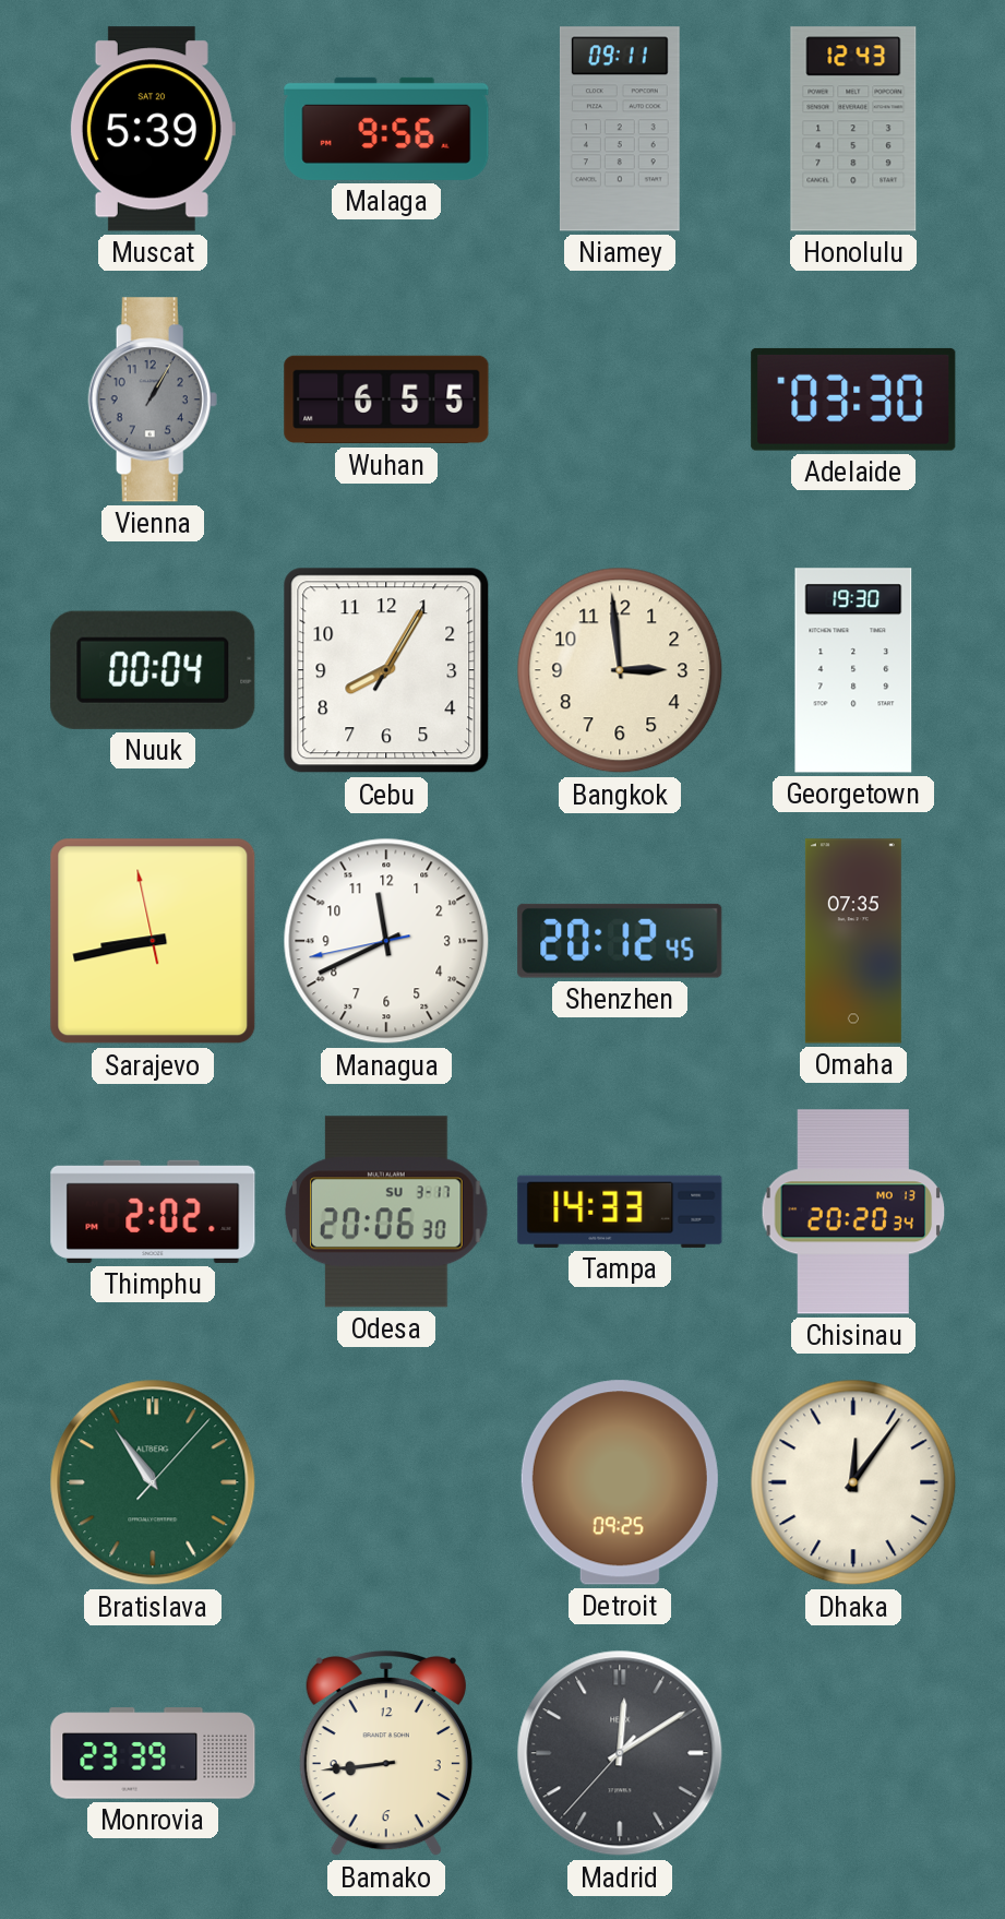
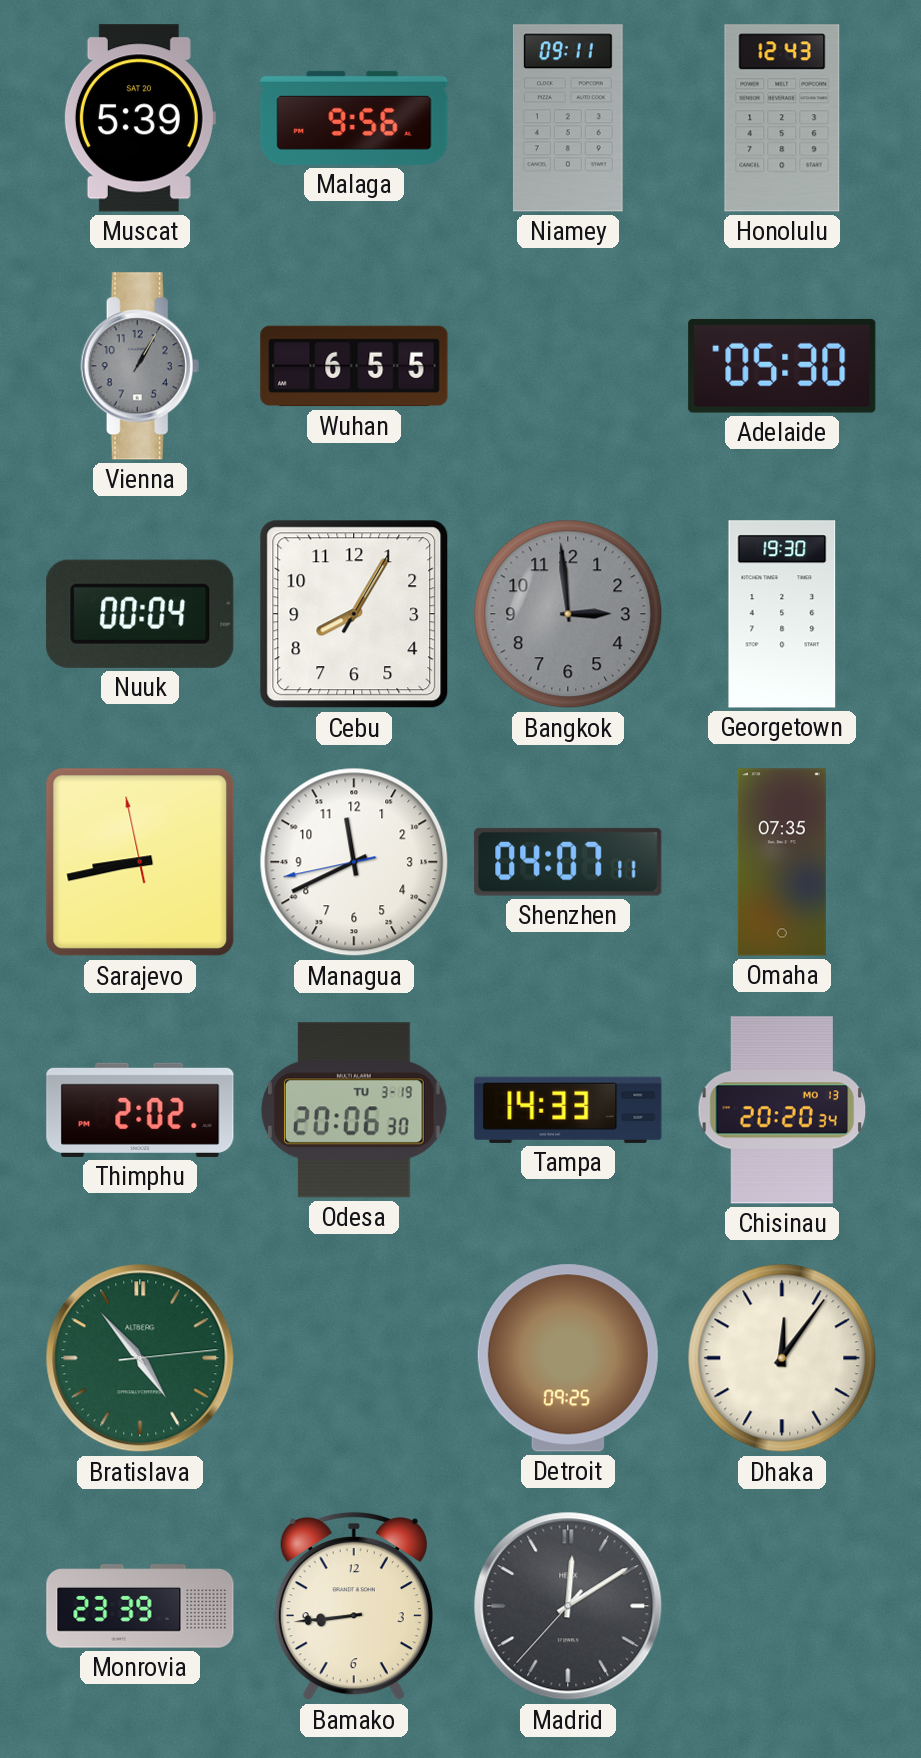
Adelaide: 03:30 -> 05:30 (782, 366)
Bangkok dial: cream -> grey (568, 614)
Shenzhen: 20:12 -> 04:07 (568, 862)
Odesa date: SU 3-17 -> TU 3-19 (355, 1110)
Bratislava: 10:54 -> 4:53 (140, 1358)
